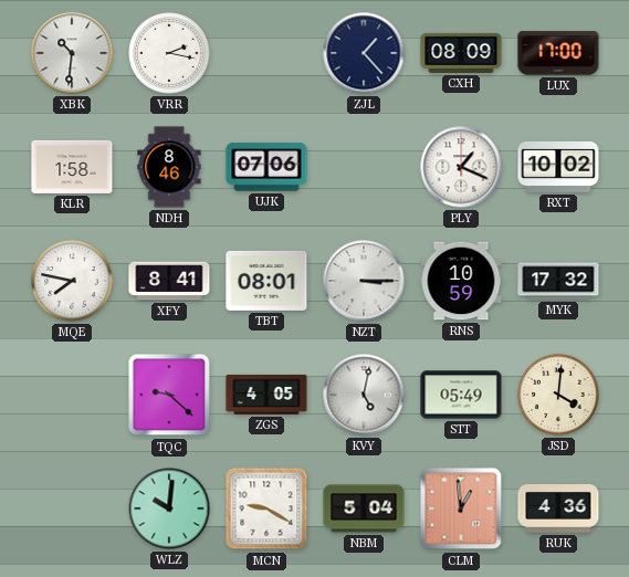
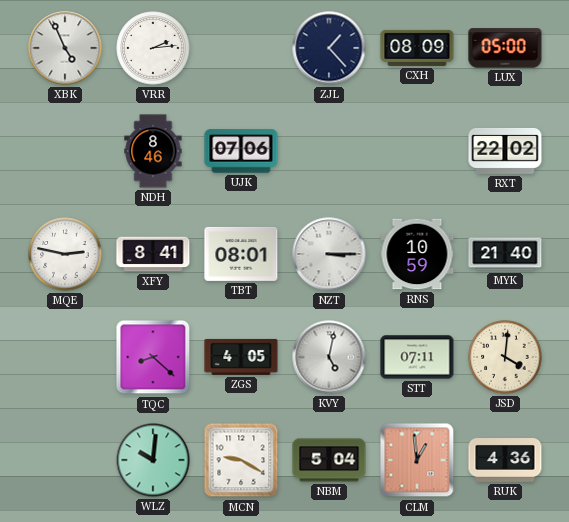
XBK: 10:31 -> 4:56 (65, 48)
VRR: 2:17 -> 2:14 (153, 48)
LUX: 17:00 -> 05:00 (505, 48)
KLR: 1:58 -> none (72, 167)
PLY: 1:19 -> none (461, 167)
RXT: 10:02 -> 22:02 (505, 151)
MQE: 7:47 -> 2:47 (65, 254)
MYK: 17:32 -> 21:40 (505, 254)
TQC: 9:22 -> 8:22 (153, 357)
STT: 05:49 -> 07:11 (417, 357)
